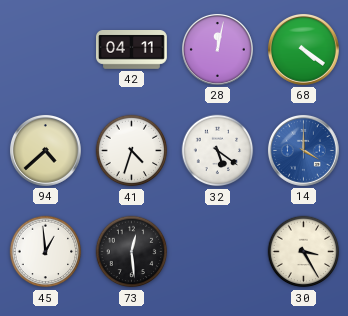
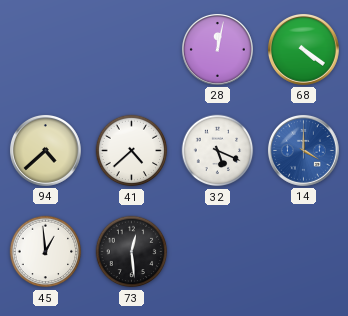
42: 04:11 -> none (132, 50)
41: 4:33 -> 4:38 (132, 151)
32: 5:21 -> 5:19 (218, 151)
30: 3:25 -> none (304, 252)
